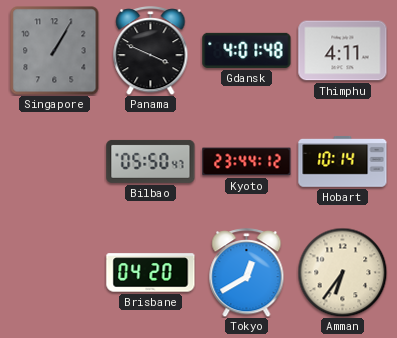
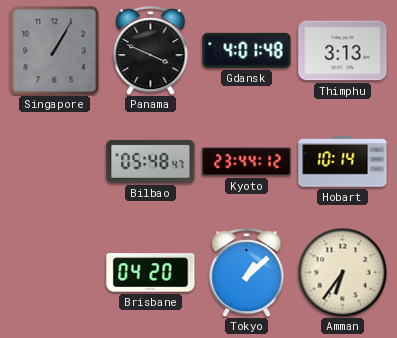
Thimphu: 4:11 -> 3:13 (343, 51)
Bilbao: 05:50 -> 05:48 (151, 161)
Tokyo: 12:40 -> 1:08 (247, 273)
